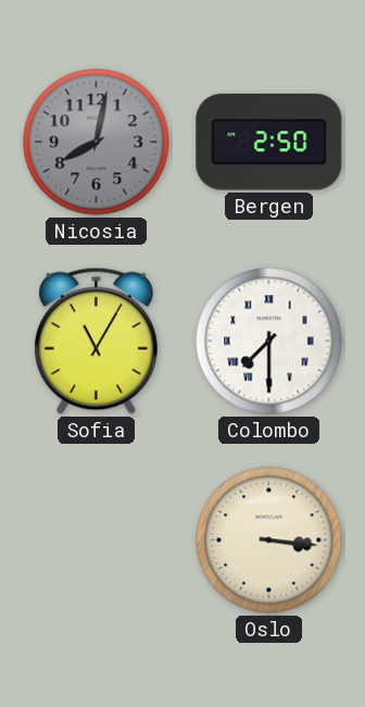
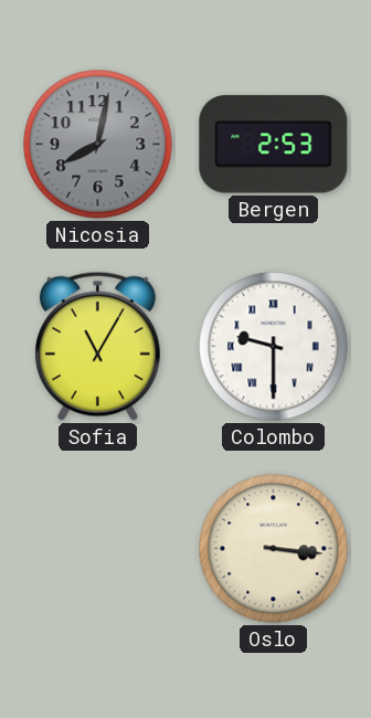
Bergen: 2:50 -> 2:53 (274, 145)
Colombo: 7:30 -> 9:30 (274, 347)
